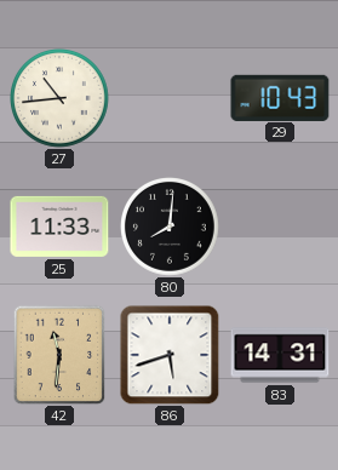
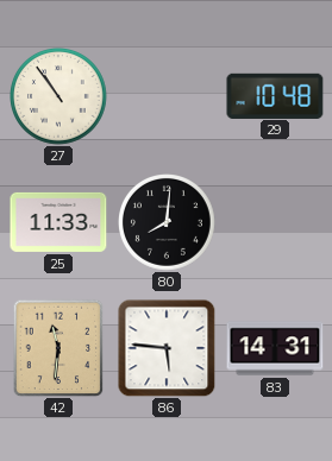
27: 10:44 -> 10:54 (59, 97)
29: 10:43 -> 10:48 (275, 95)
86: 5:42 -> 5:46 (167, 348)
